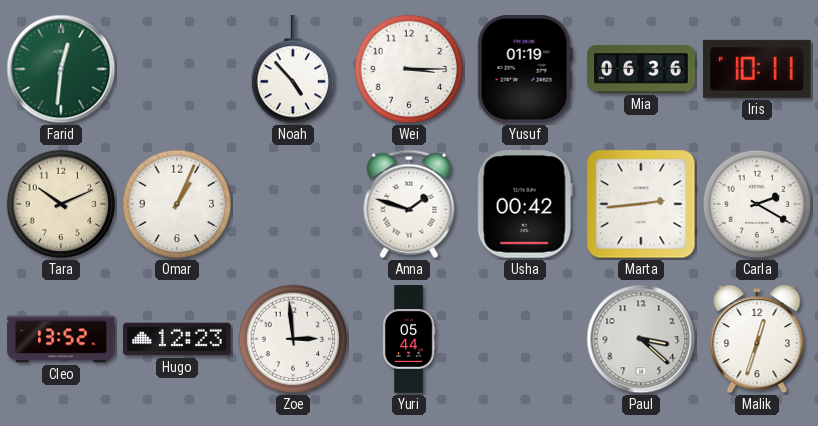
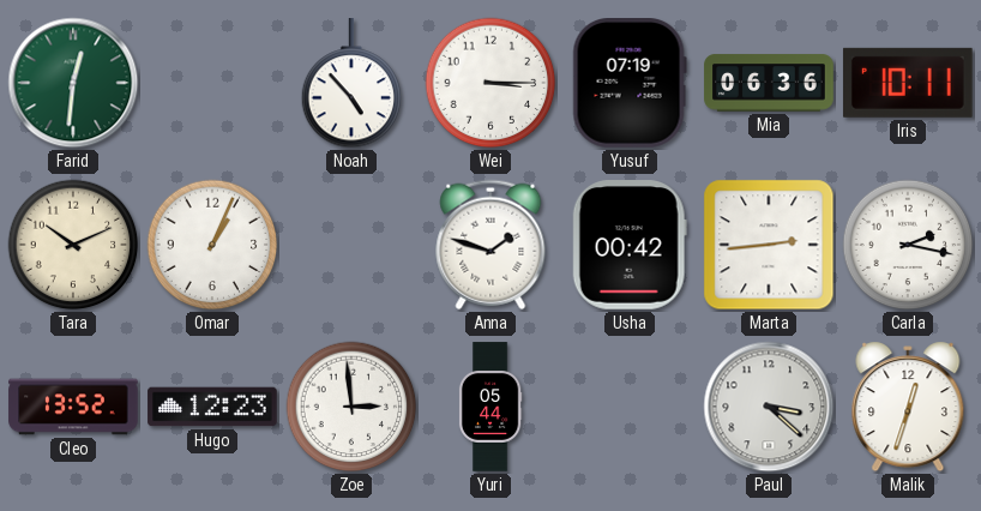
Yusuf: 01:19 -> 07:19 (630, 84)
Carla: 2:20 -> 2:17 (908, 245)
